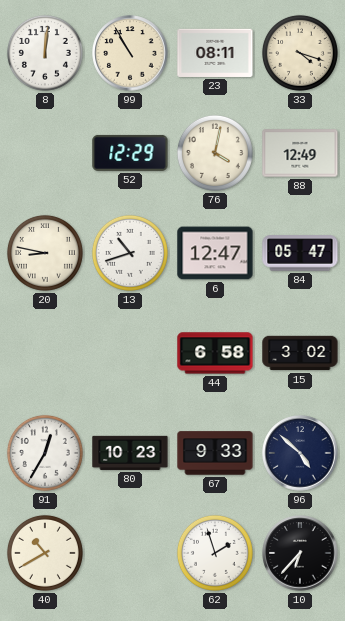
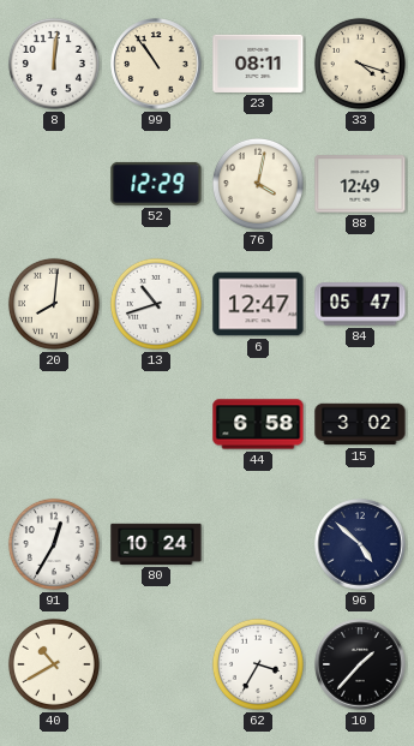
99: 10:55 -> 10:54 (156, 64)
20: 8:47 -> 8:01 (54, 304)
80: 10:23 -> 10:24 (156, 544)
67: 9:33 -> none (215, 453)
62: 1:57 -> 3:35 (258, 664)
10: 6:37 -> 1:37 (360, 664)
